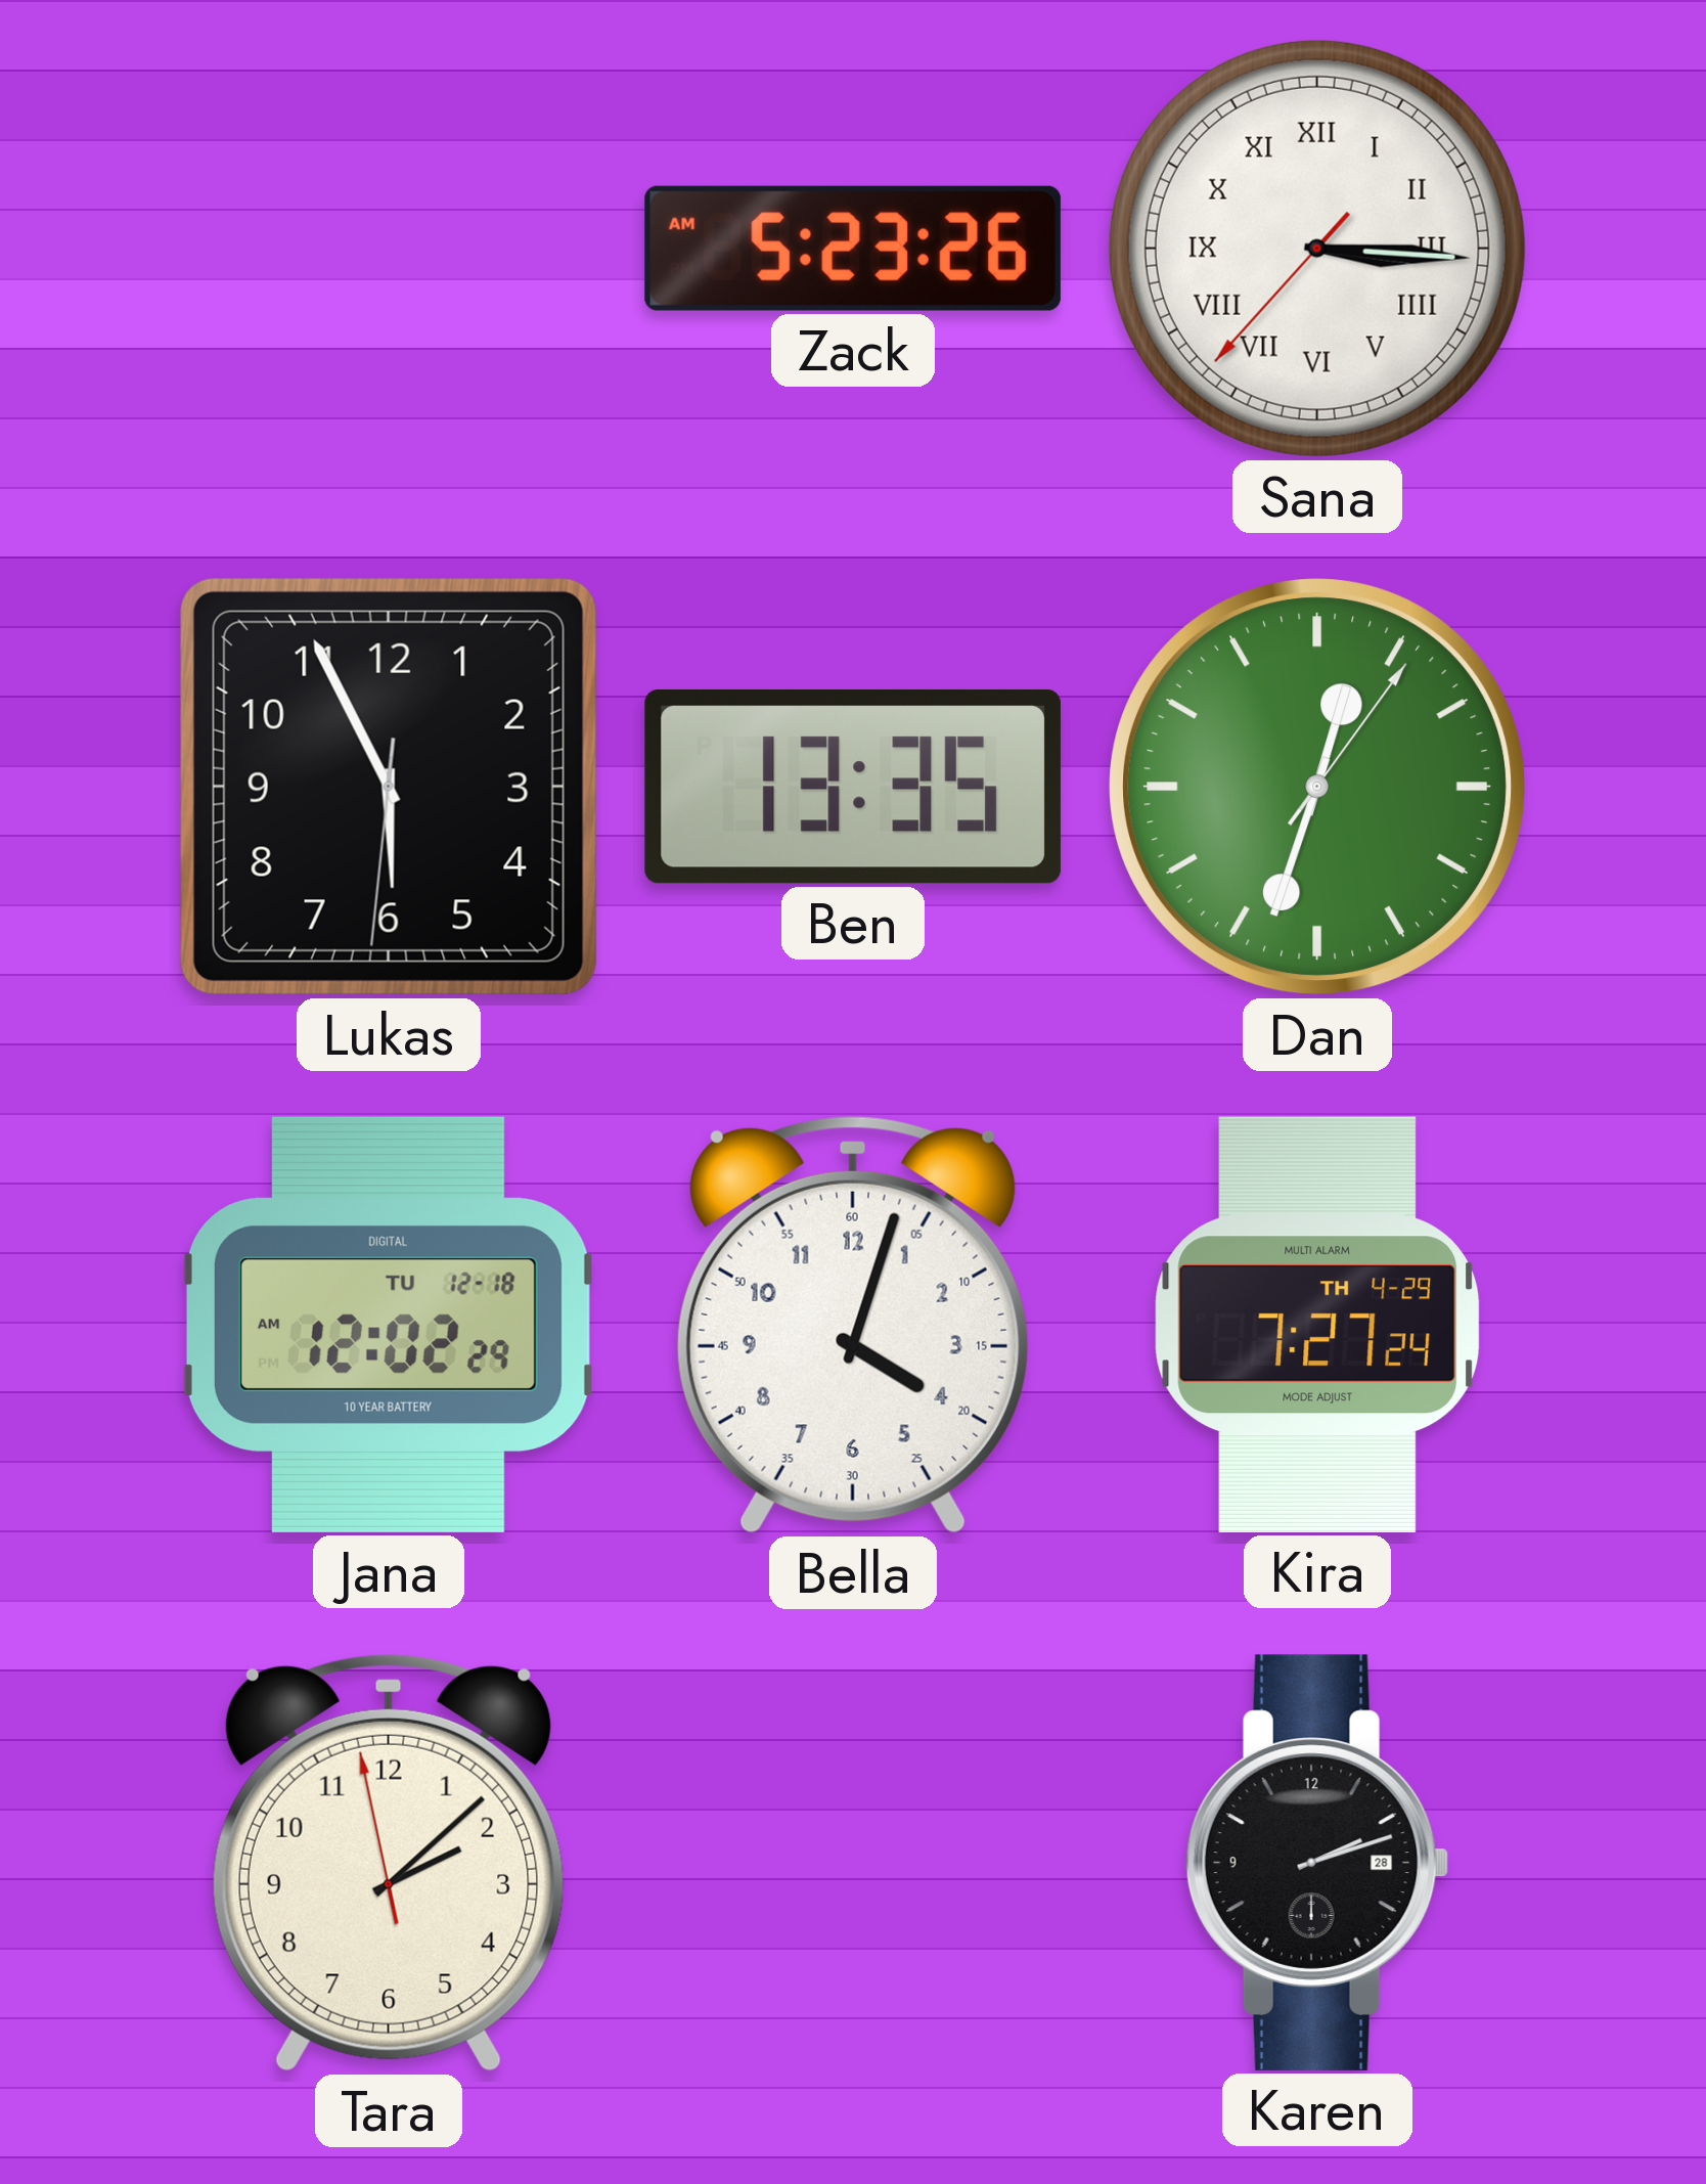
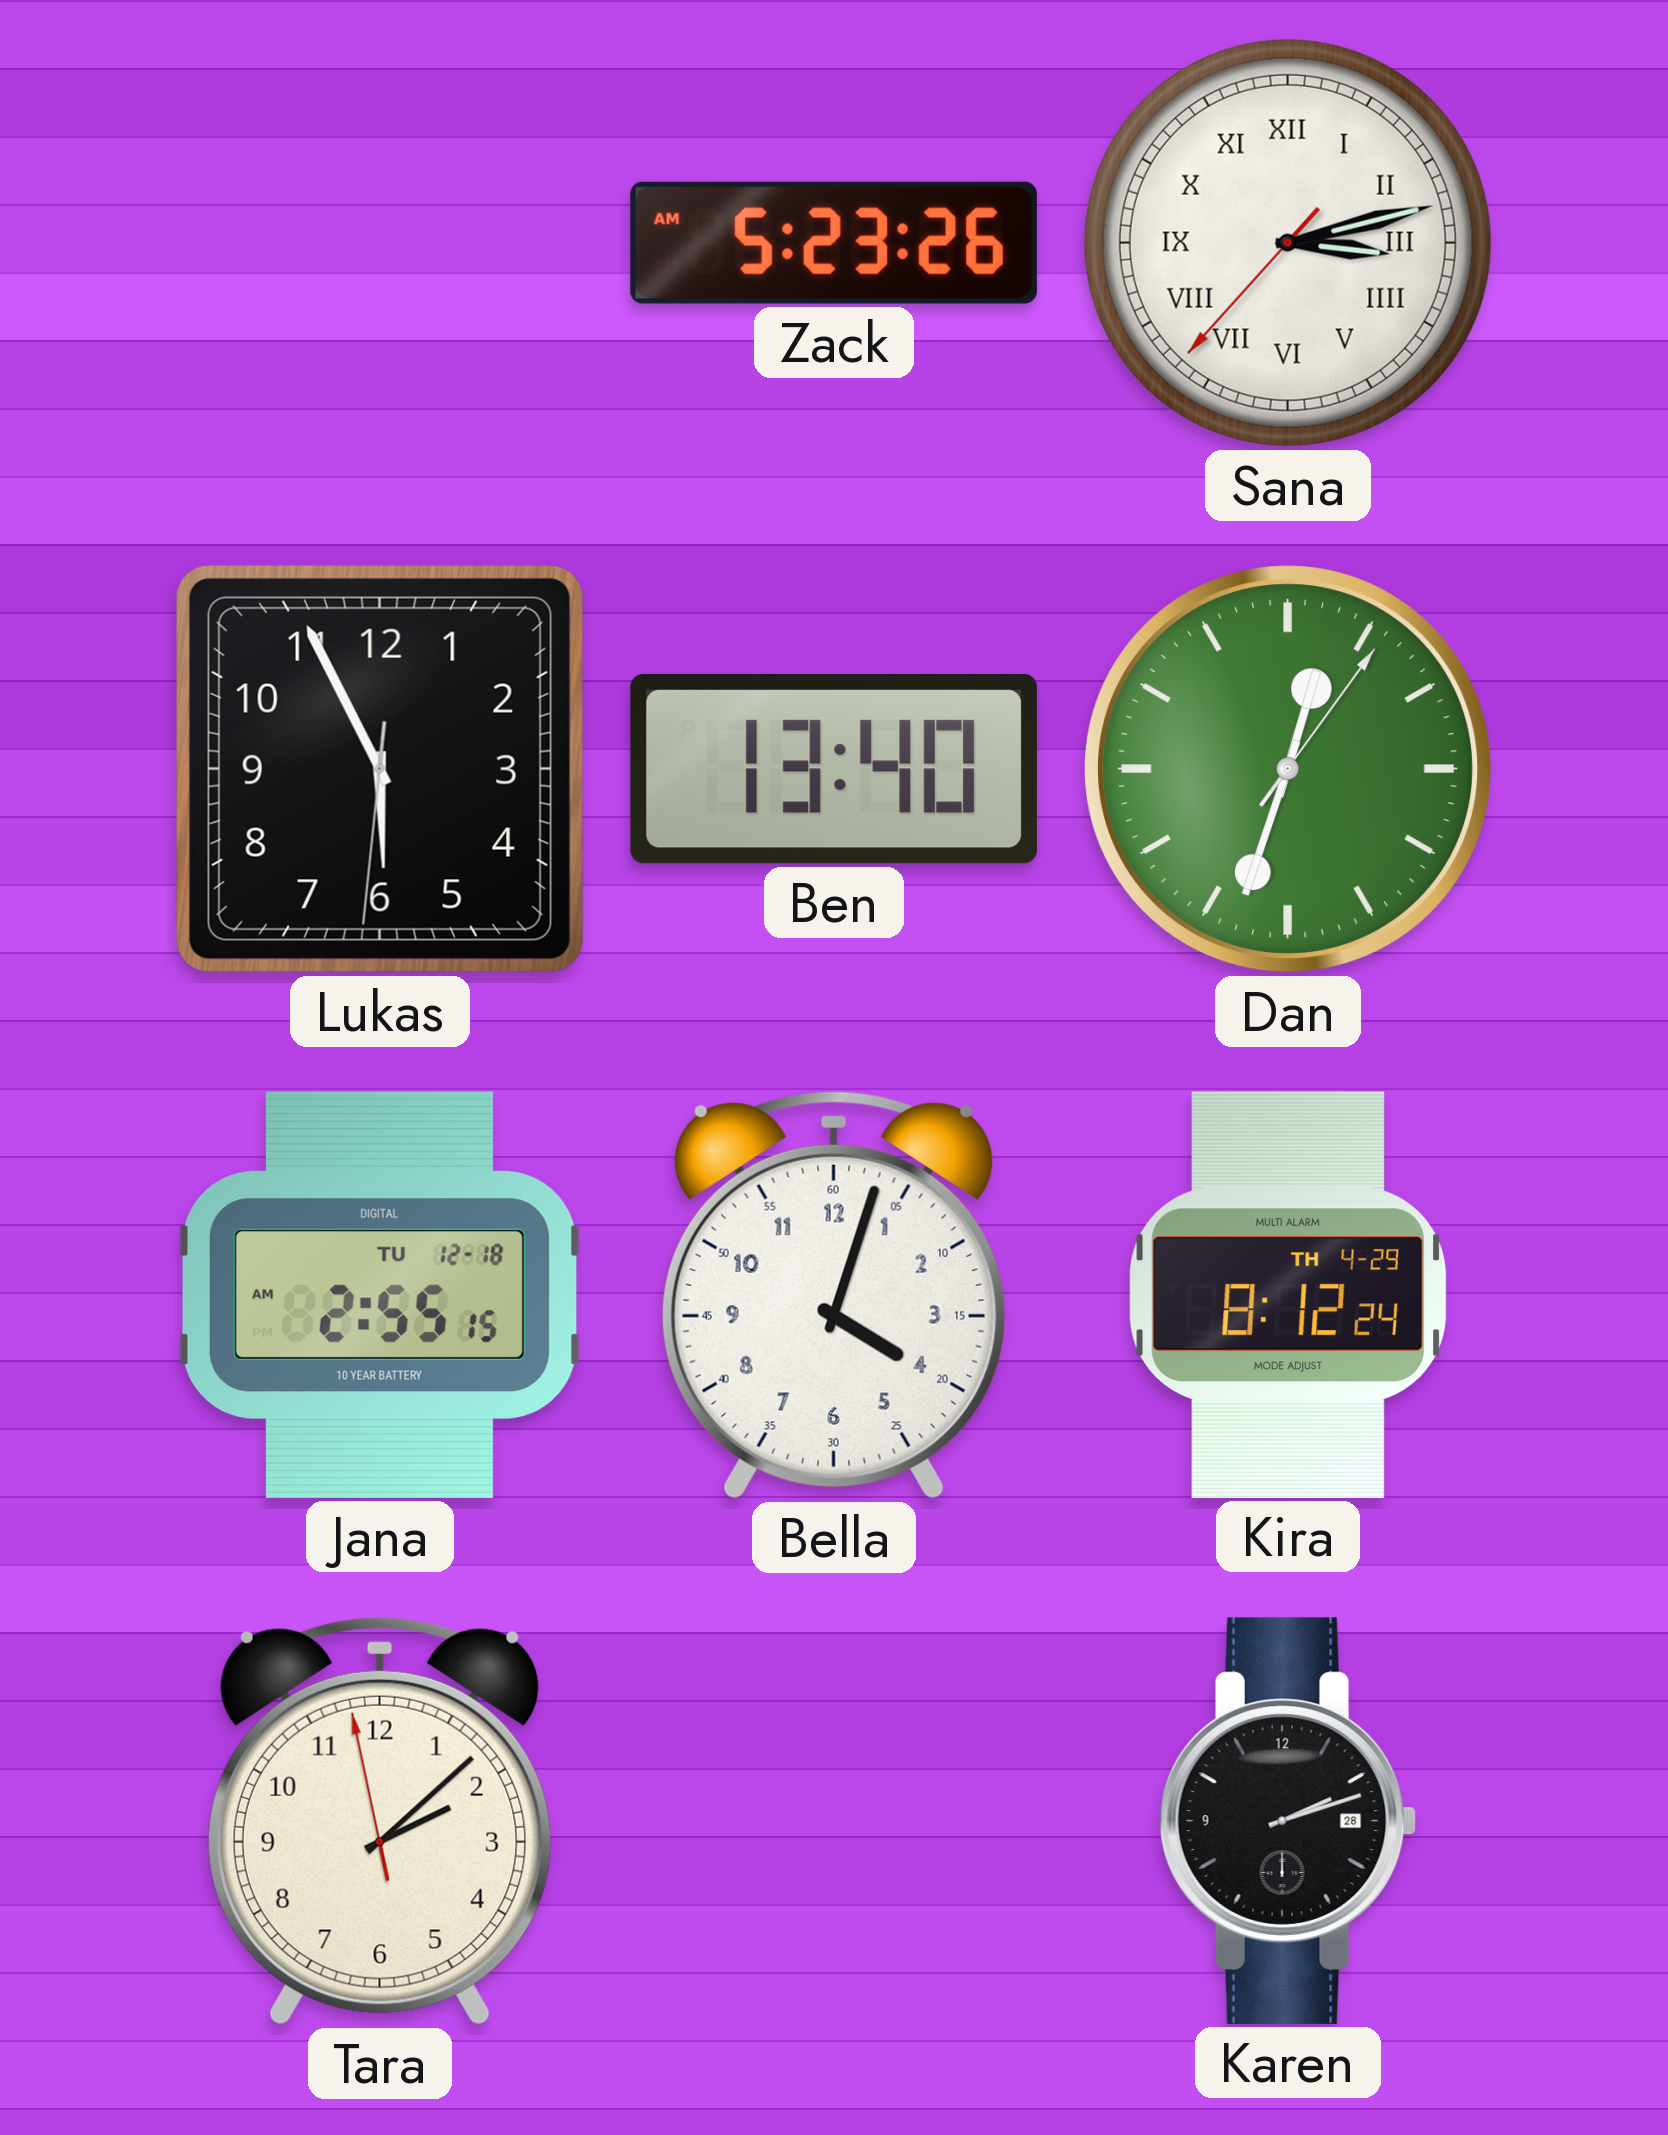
Sana: 3:15 -> 3:12 (1288, 243)
Ben: 13:35 -> 13:40 (834, 769)
Jana: 12:02 -> 2:55 (380, 1295)
Kira: 7:27 -> 8:12 (1288, 1295)
